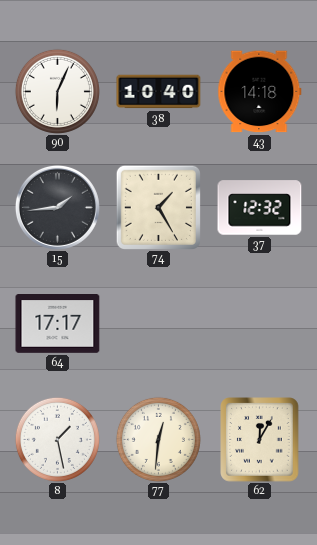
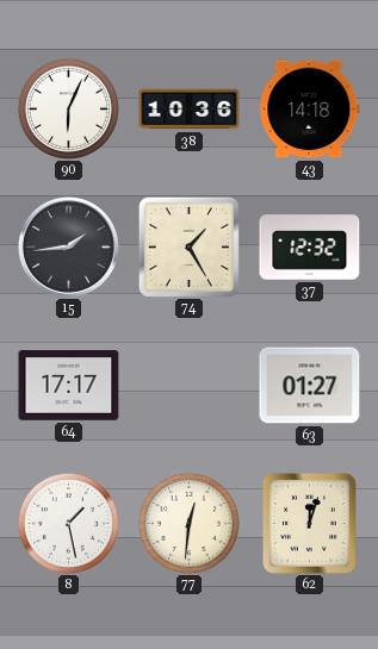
38: 10:40 -> 10:36 (190, 110)
63: none -> 01:27 (310, 386)
62: 12:05 -> 12:03 (310, 524)
